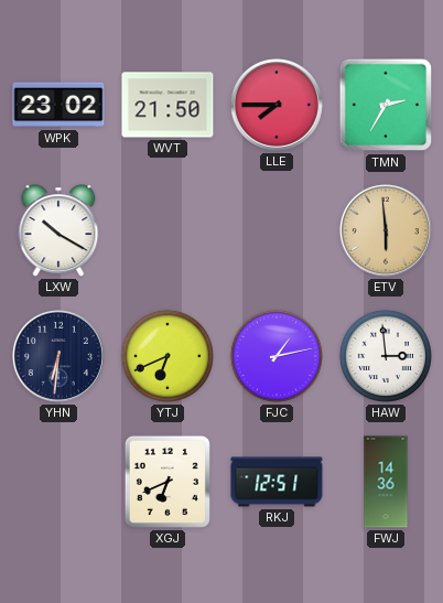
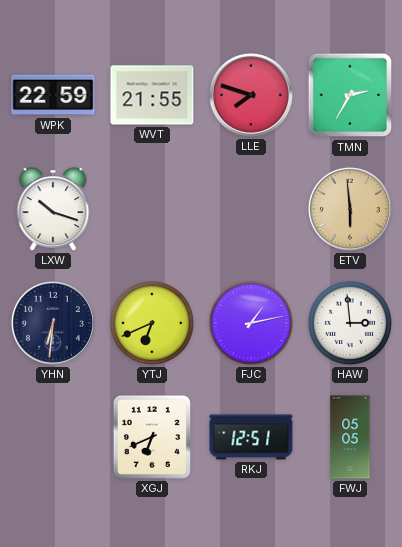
WPK: 23:02 -> 22:59 (53, 95)
WVT: 21:50 -> 21:55 (152, 95)
LLE: 7:45 -> 7:48 (251, 95)
LXW: 10:20 -> 10:18 (53, 209)
FWJ: 14:36 -> 05:05 (350, 437)
